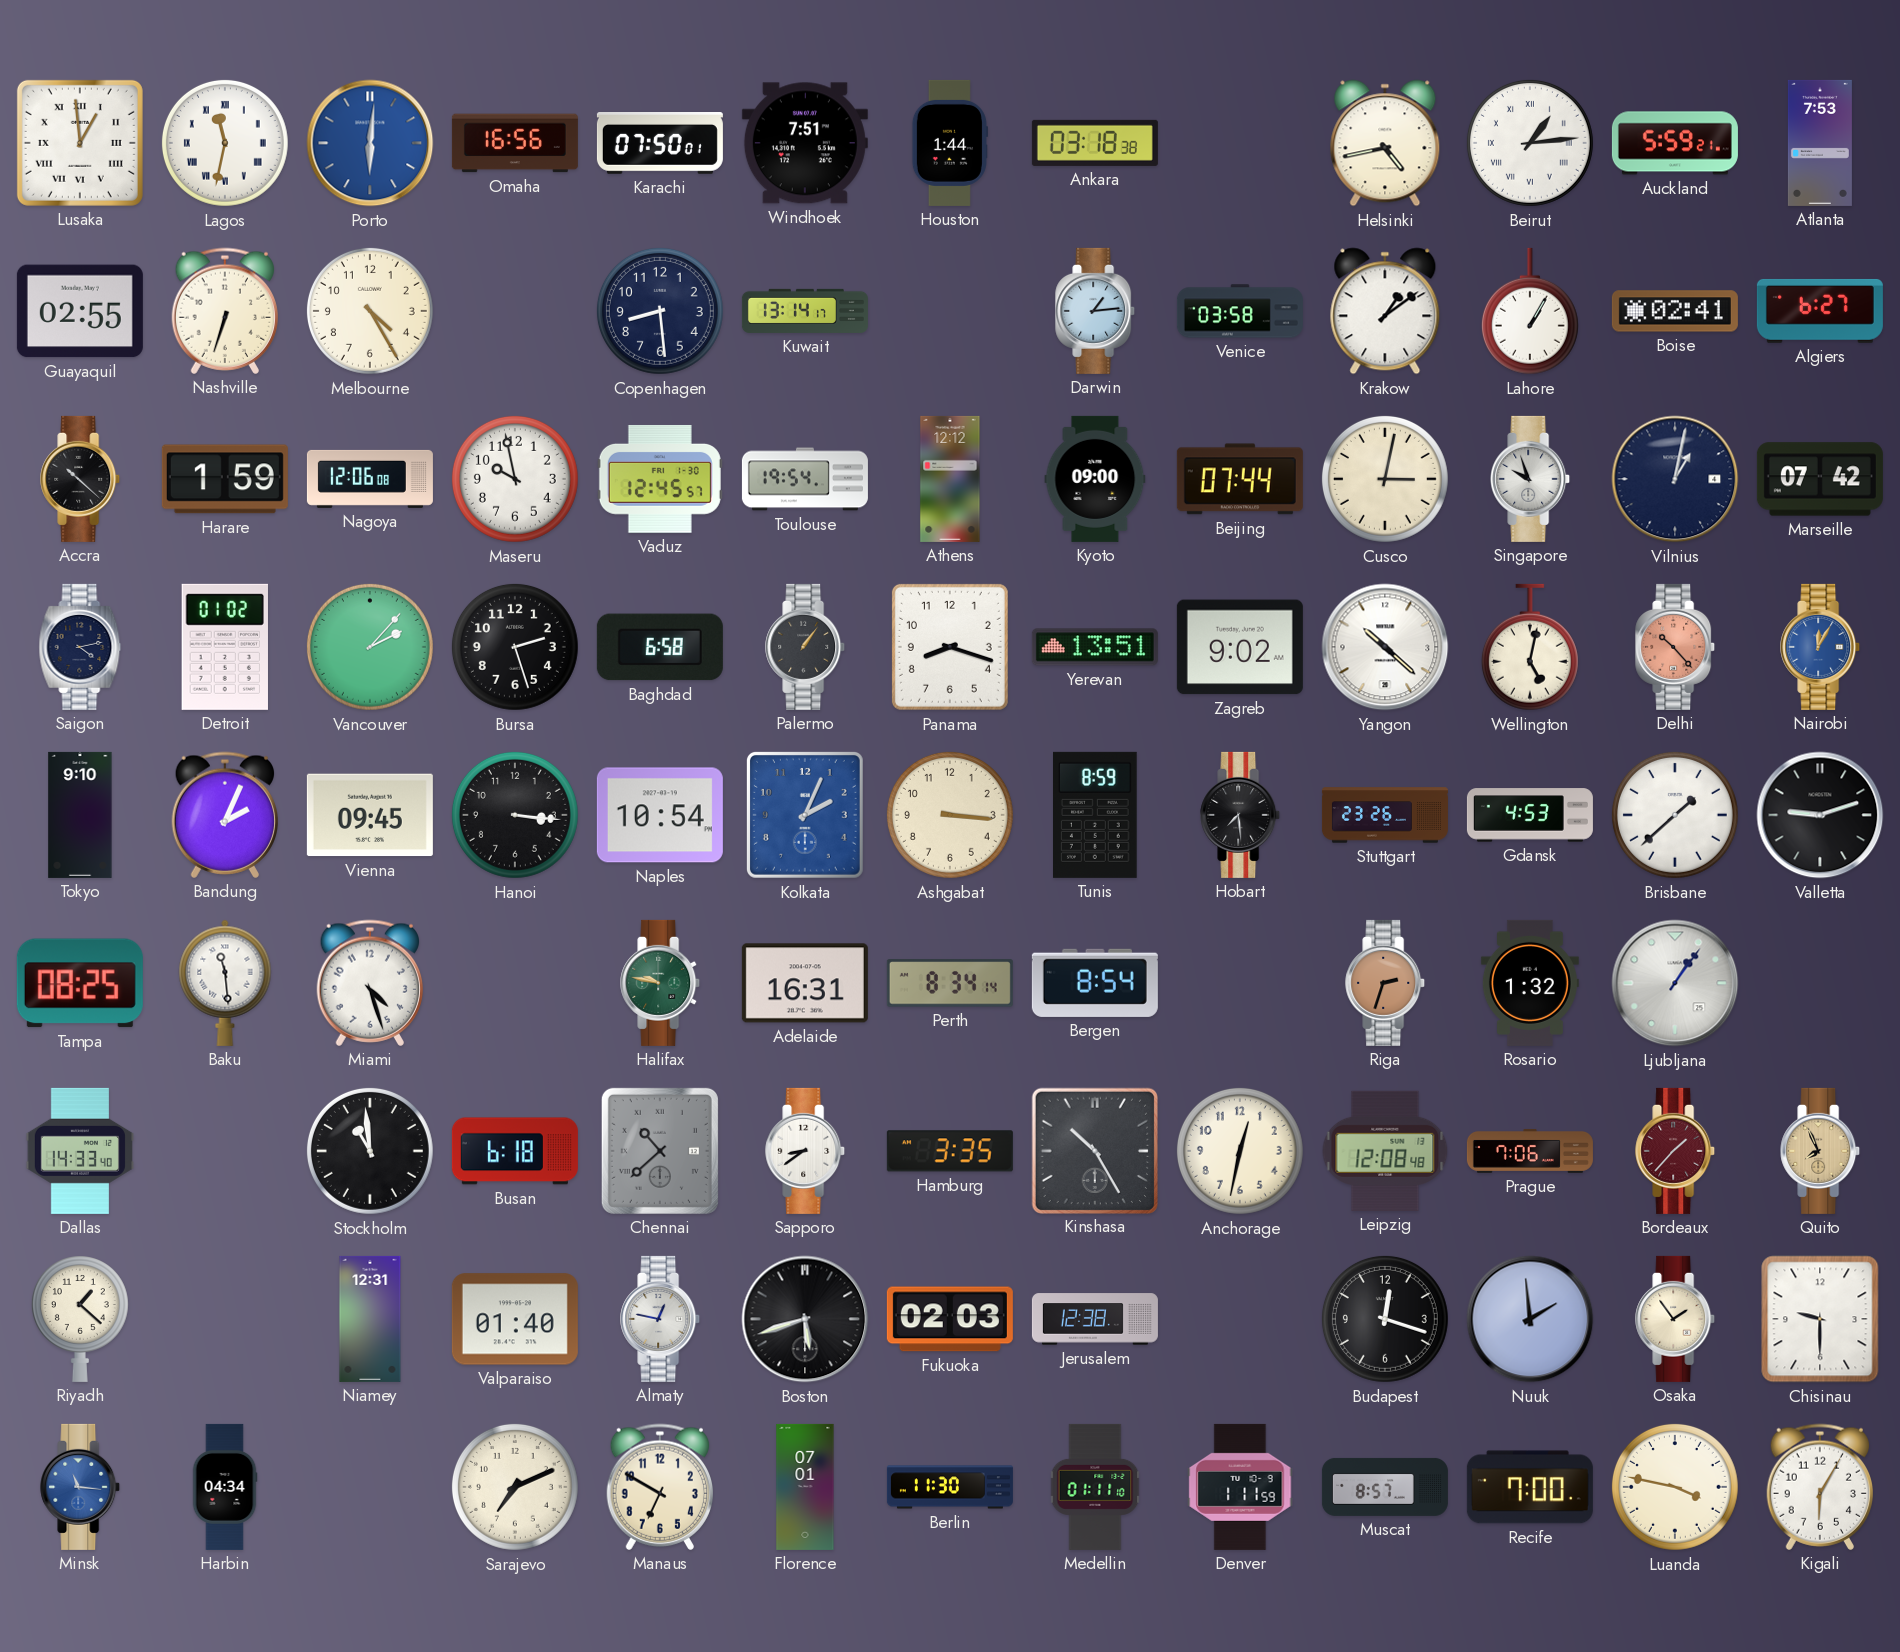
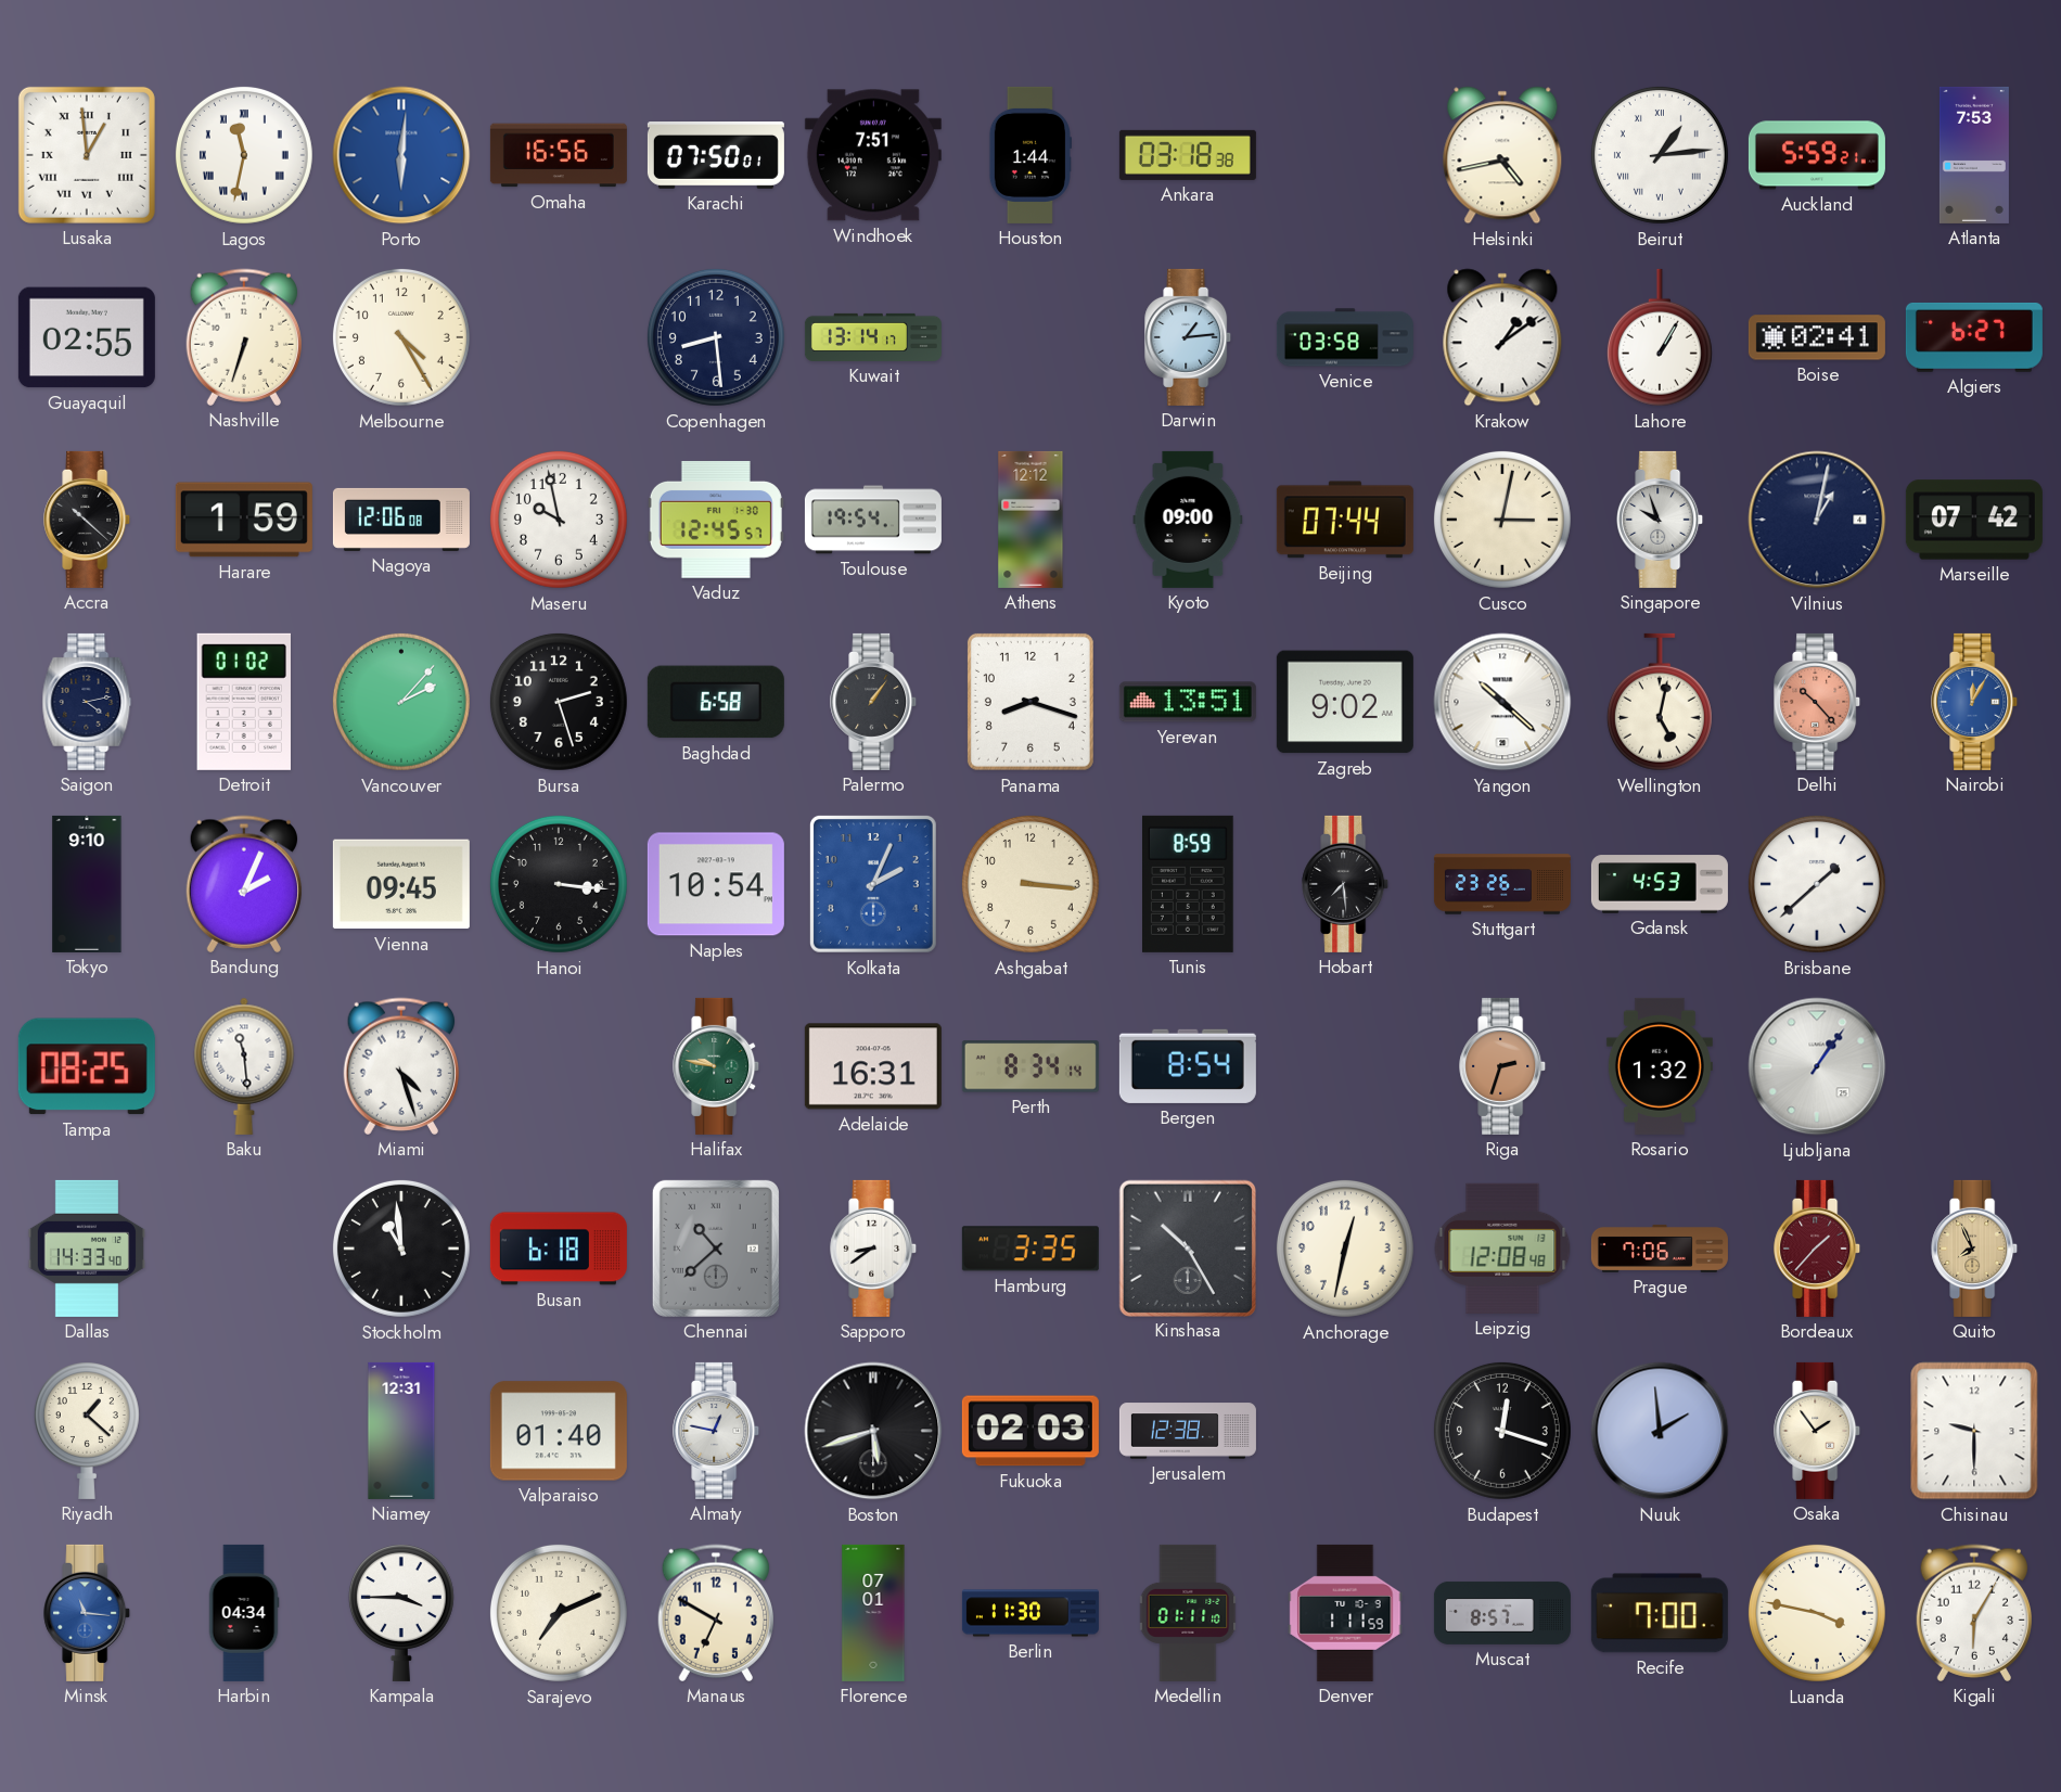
Valletta: 9:12 -> none (1820, 815)
Kampala: none -> 3:45 (401, 1613)
